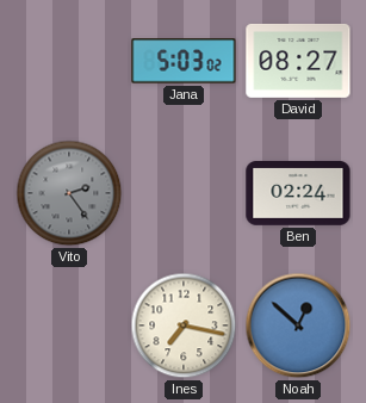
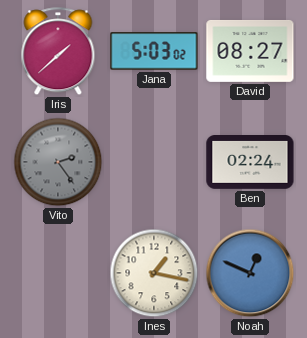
Iris: none -> 1:38 (58, 52)
Ines: 7:17 -> 1:17 (154, 273)
Noah: 12:52 -> 12:49 (250, 273)
